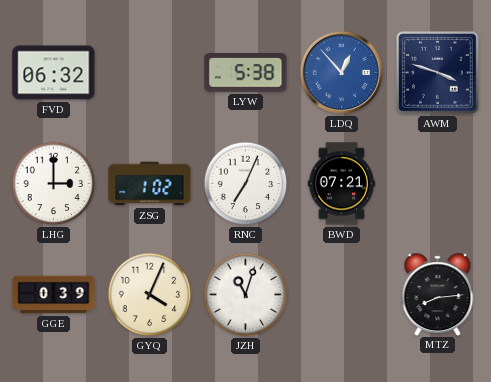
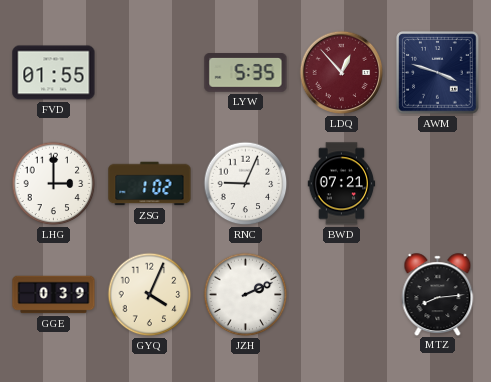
FVD: 06:32 -> 01:55 (54, 73)
LYW: 5:38 -> 5:35 (246, 73)
LDQ dial: blue -> burgundy (342, 73)
RNC: 7:04 -> 9:04 (246, 184)
JZH: 11:03 -> 2:11 (246, 295)
